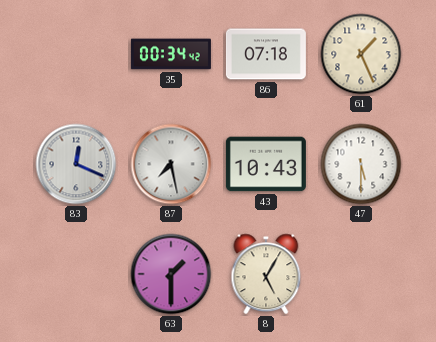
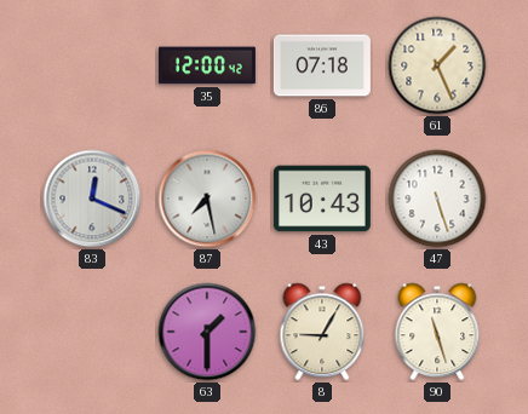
35: 00:34 -> 12:00 (207, 65)
47: 5:30 -> 5:27 (437, 199)
8: 5:05 -> 9:05 (322, 332)
90: none -> 11:27 (437, 332)
